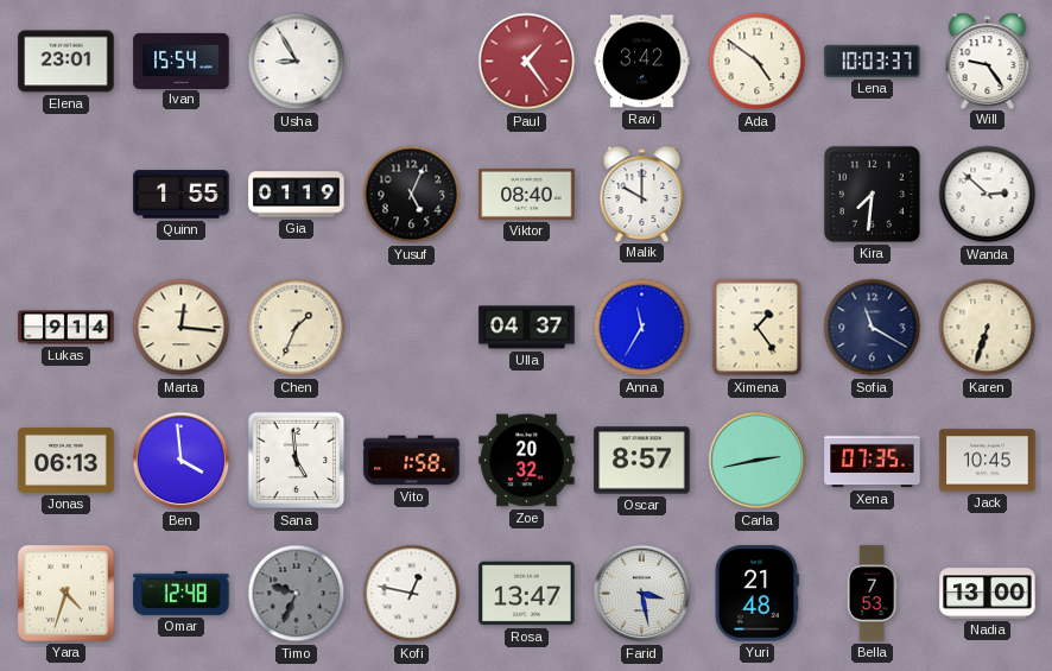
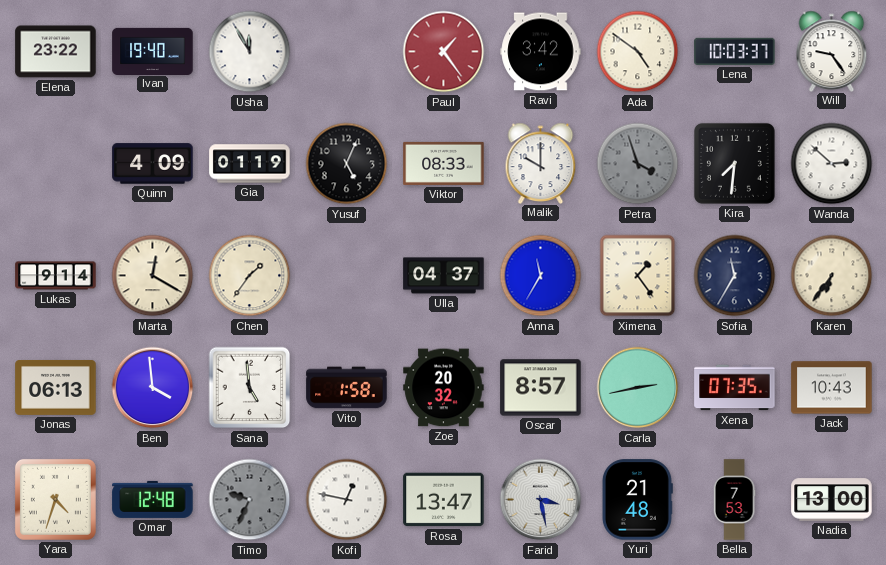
Elena: 23:01 -> 23:22 (56, 52)
Ivan: 15:54 -> 19:40 (153, 51)
Usha: 8:55 -> 11:55 (250, 52)
Quinn: 1:55 -> 4:09 (153, 164)
Viktor: 08:40 -> 08:33 (444, 163)
Petra: none -> 3:57 (638, 164)
Marta: 12:16 -> 12:20 (153, 276)
Chen: 1:34 -> 1:36 (250, 276)
Sofia: 11:20 -> 11:35 (735, 276)
Karen: 6:33 -> 6:36 (832, 276)
Jack: 10:45 -> 10:43 (832, 388)
